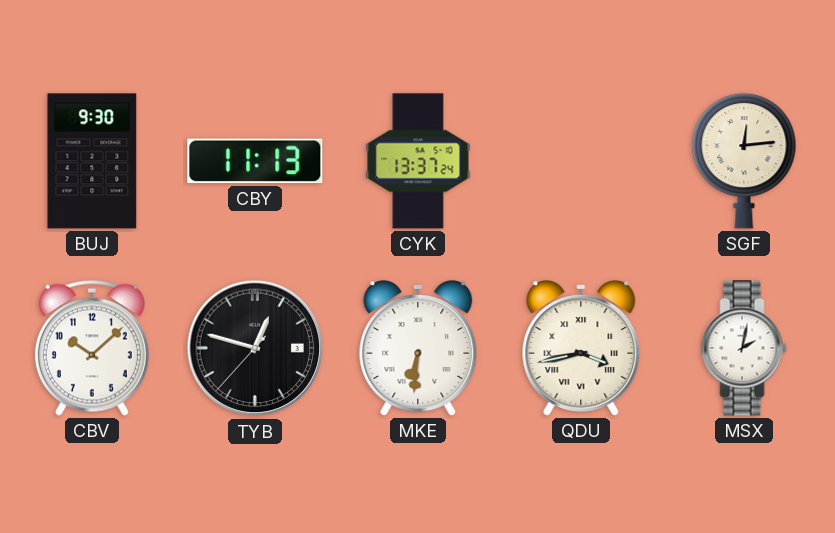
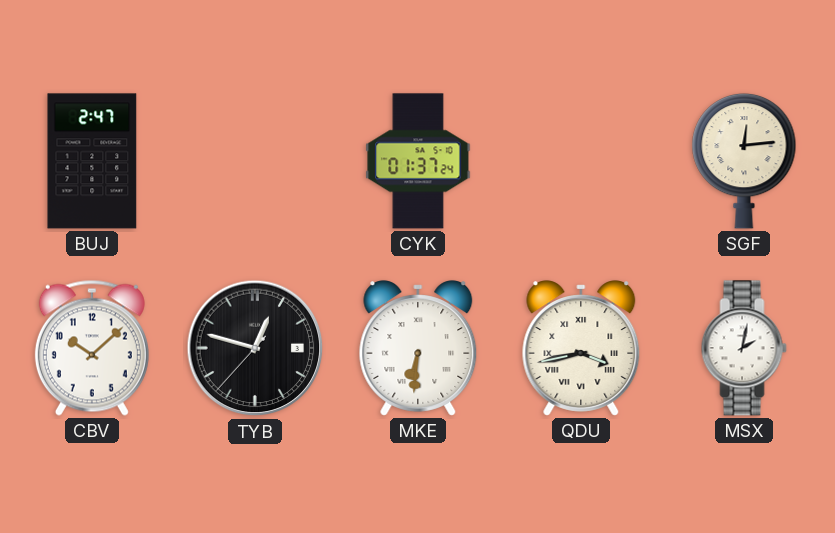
BUJ: 9:30 -> 2:47 (92, 161)
CBY: 11:13 -> none (255, 161)
CYK: 13:37 -> 01:37 (418, 161)
